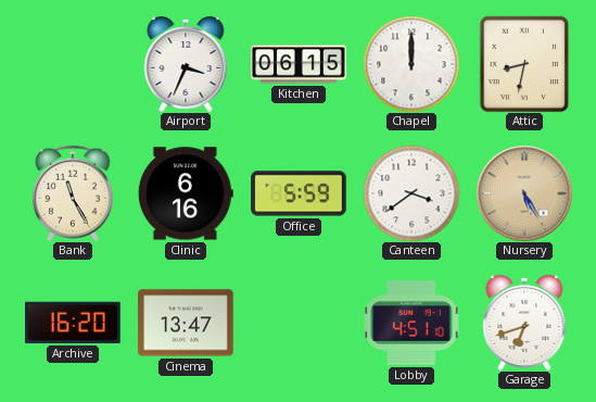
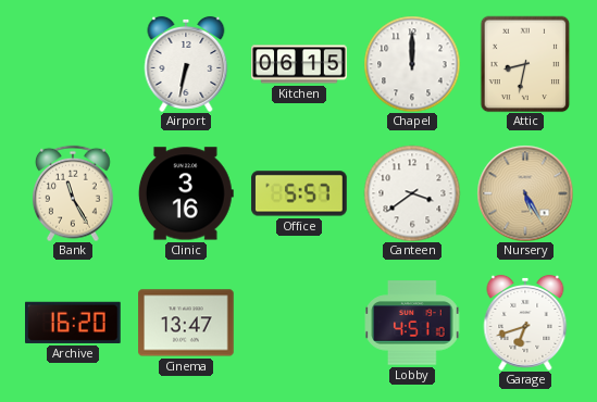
Airport: 3:34 -> 6:32 (186, 64)
Clinic: 6:16 -> 3:16 (186, 193)
Office: 5:59 -> 5:57 (299, 193)
